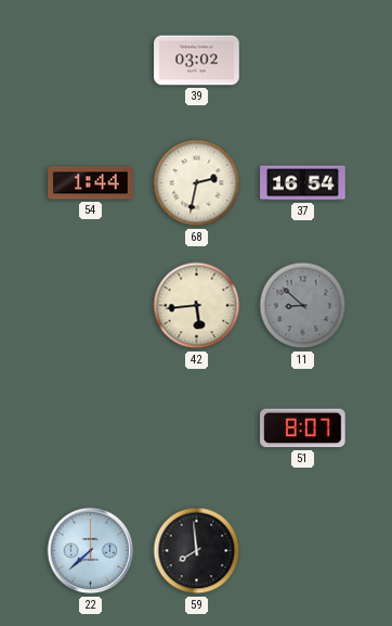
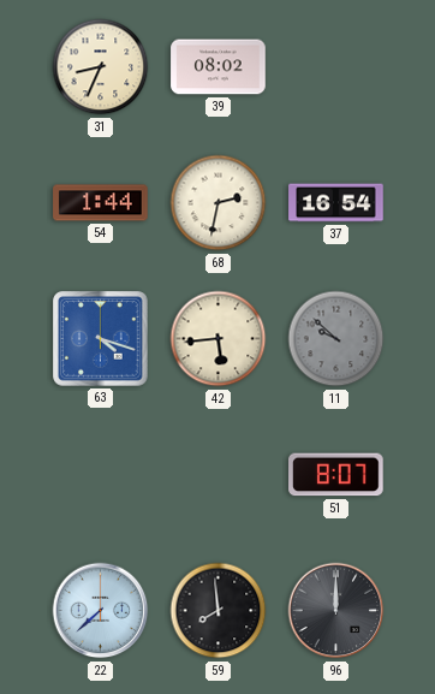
31: none -> 8:34 (101, 67)
39: 03:02 -> 08:02 (219, 67)
63: none -> 4:18 (101, 339)
11: 8:52 -> 9:52 (336, 339)
96: none -> 12:00 (336, 611)
